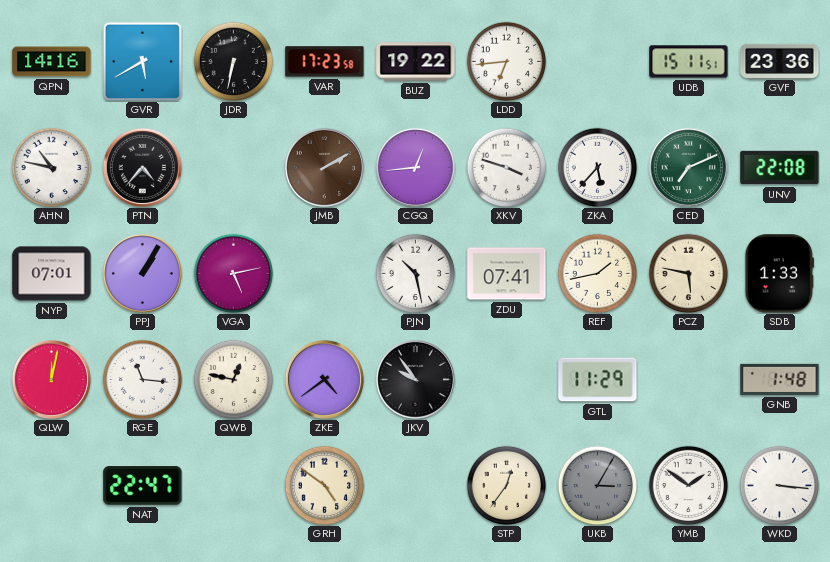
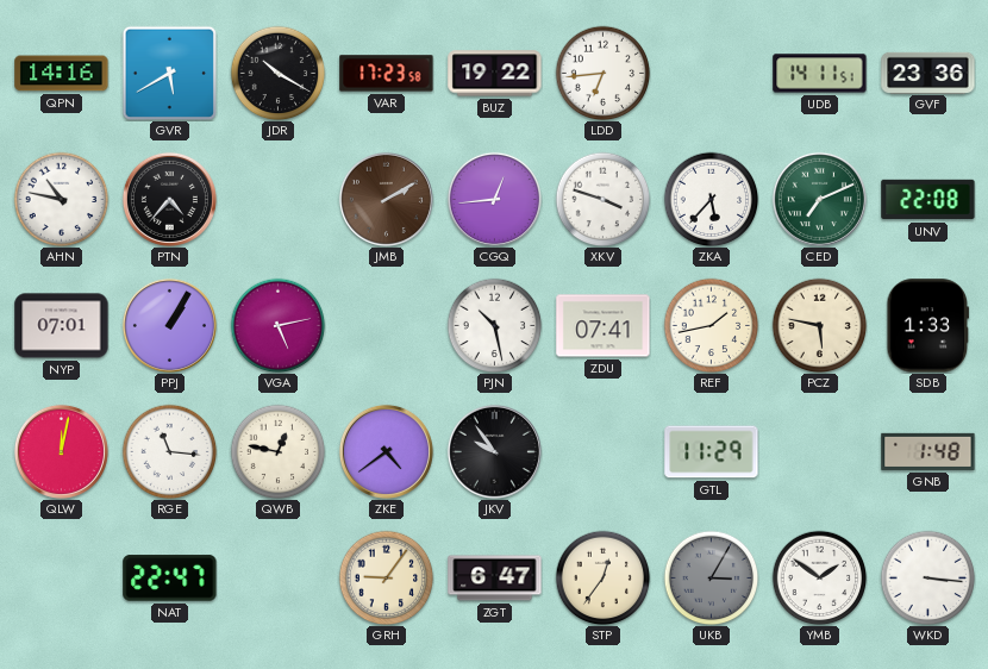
JDR: 6:32 -> 10:20 (277, 73)
UDB: 15:11 -> 14:11 (820, 74)
GRH: 4:51 -> 9:06 (386, 577)
ZGT: none -> 6:47 (495, 579)
